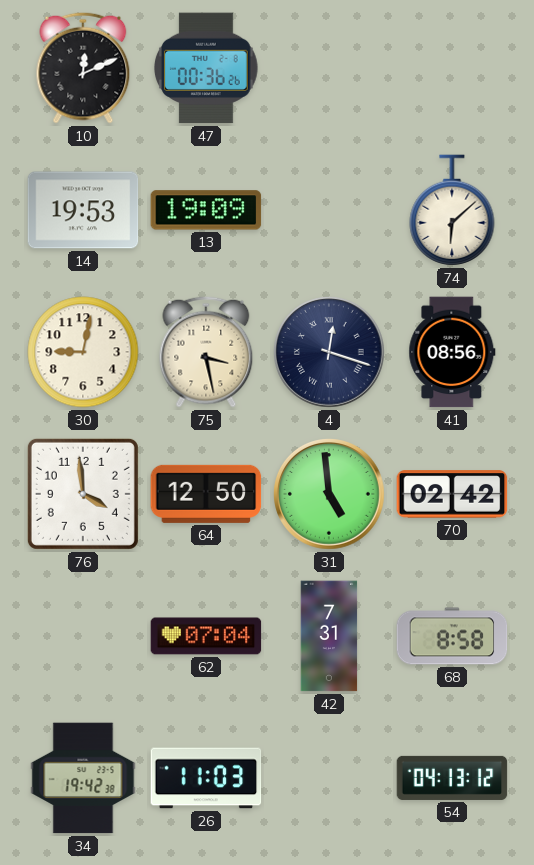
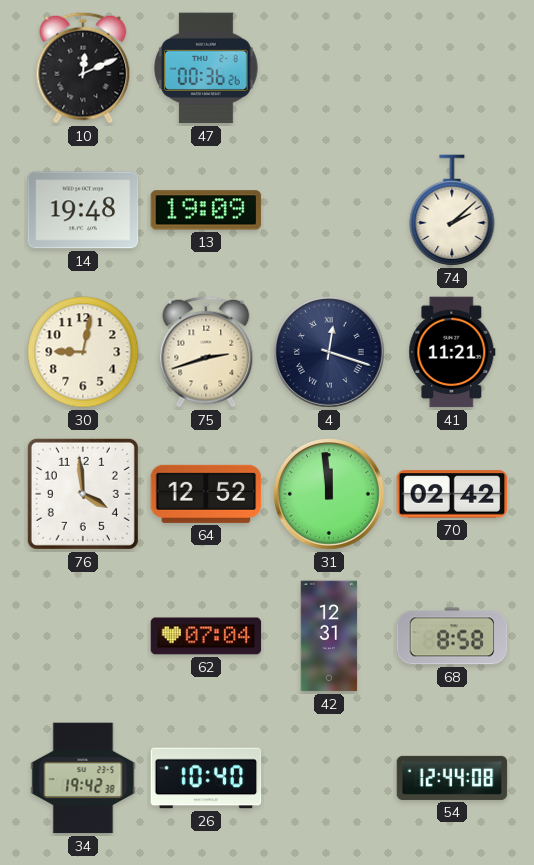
14: 19:53 -> 19:48 (83, 210)
74: 6:08 -> 2:08 (452, 210)
75: 3:28 -> 2:42 (206, 352)
41: 08:56 -> 11:21 (452, 352)
64: 12:50 -> 12:52 (206, 494)
31: 4:59 -> 11:59 (330, 495)
42: 7:31 -> 12:31 (329, 636)
26: 11:03 -> 10:40 (206, 778)
54: 04:13 -> 12:44 (452, 778)
